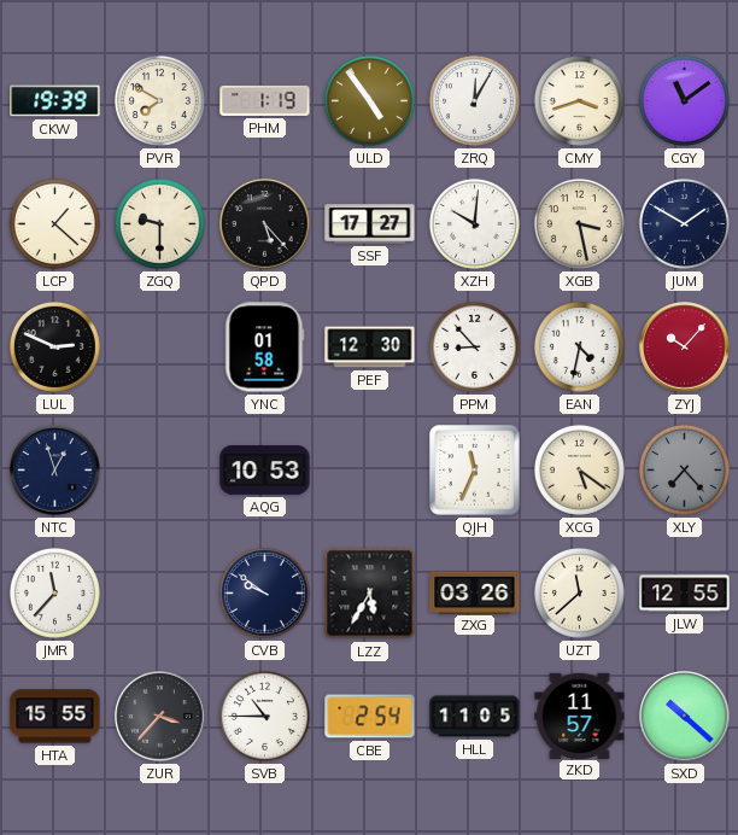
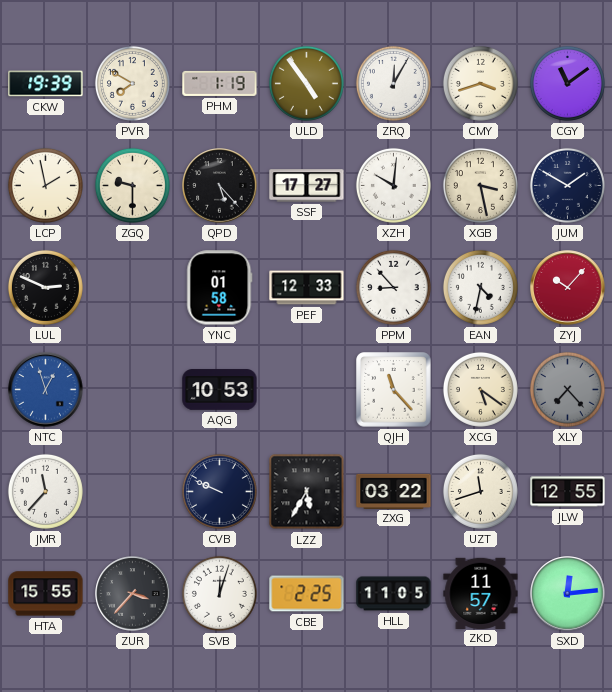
LCP: 1:22 -> 1:58 (45, 185)
PEF: 12:30 -> 12:33 (307, 288)
NTC dial: navy -> blue (46, 390)
QJH: 11:34 -> 11:23 (394, 390)
CVB: 9:51 -> 9:49 (219, 491)
ZXG: 03:26 -> 03:22 (394, 491)
UZT: 11:38 -> 11:42 (480, 491)
SVB: 10:45 -> 12:03 (219, 593)
CBE: 2:54 -> 2:25 (307, 594)
SXD: 10:22 -> 12:14 (568, 594)
